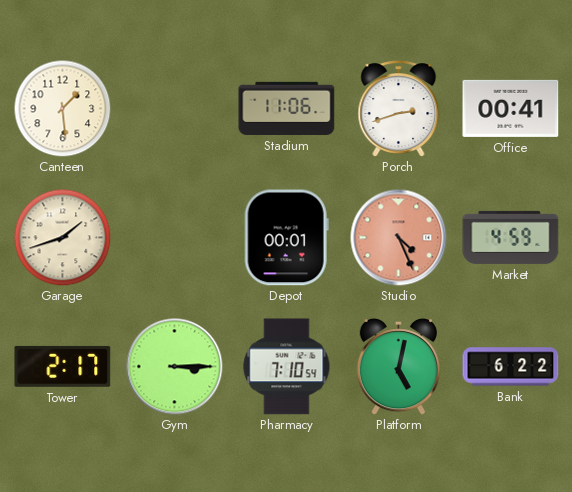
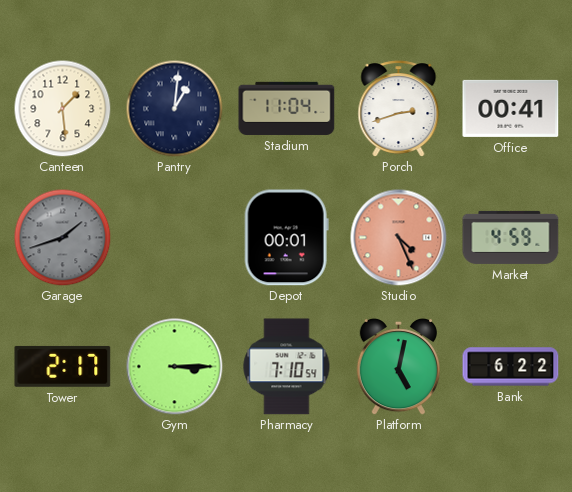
Pantry: none -> 1:01 (174, 108)
Stadium: 11:06 -> 11:04 (287, 108)
Garage dial: cream -> grey (62, 237)
